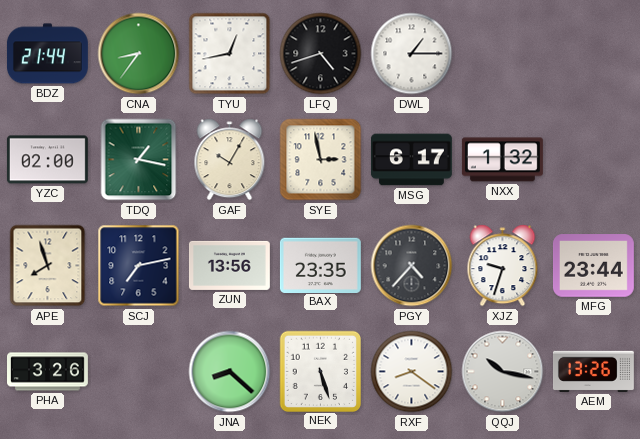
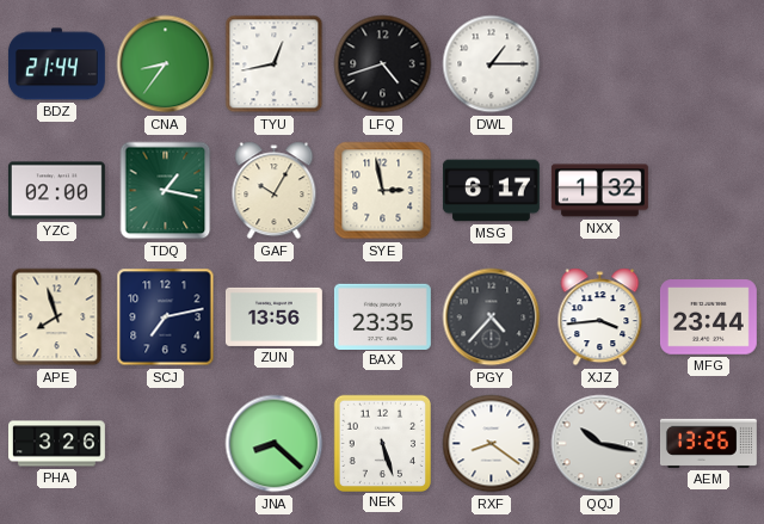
XJZ: 9:33 -> 3:44 (600, 318)
